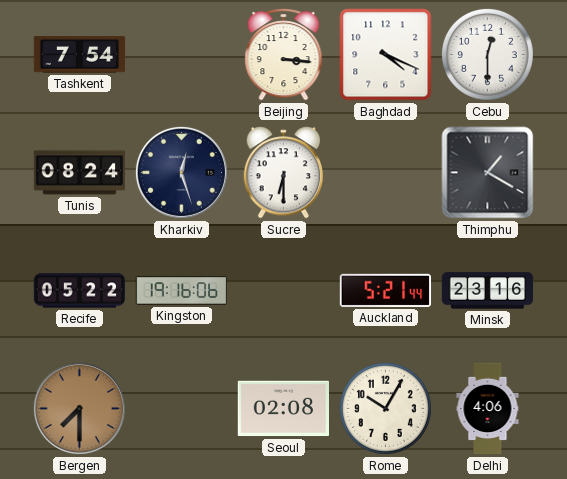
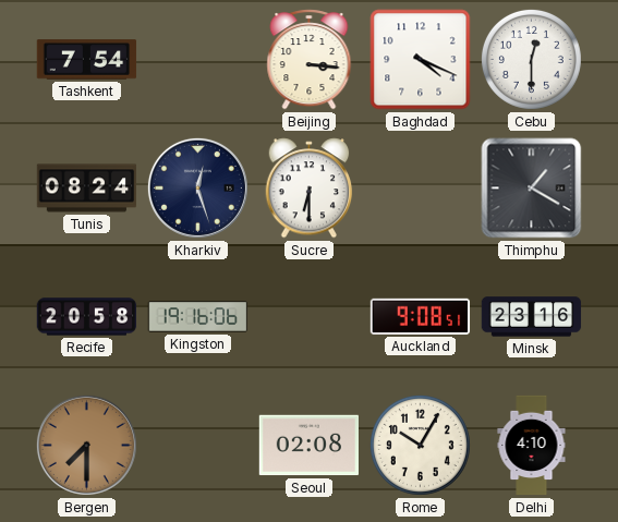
Recife: 05:22 -> 20:58 (87, 317)
Auckland: 5:21 -> 9:08 (421, 316)
Delhi: 4:06 -> 4:10 (532, 446)
